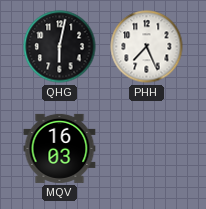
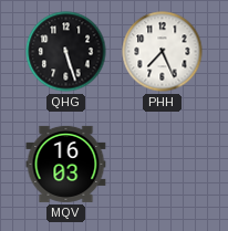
QHG: 6:02 -> 5:27 (66, 52)
